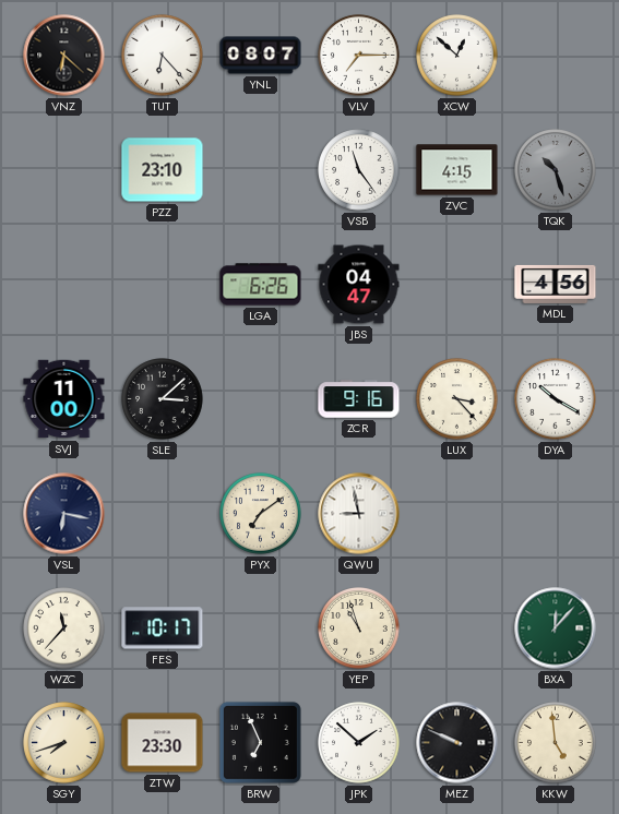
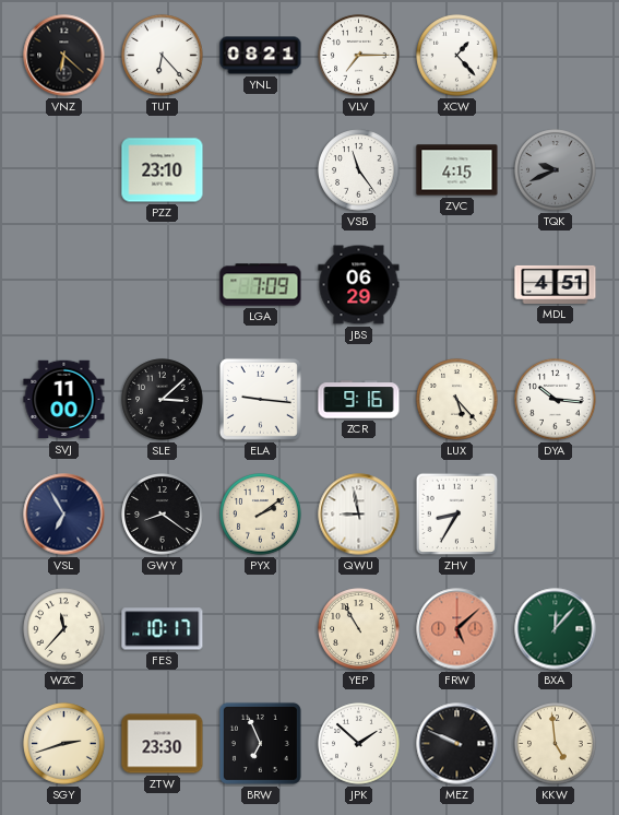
YNL: 08:07 -> 08:21 (261, 56)
XCW: 12:52 -> 1:23 (457, 56)
TQK: 10:27 -> 9:41 (556, 170)
LGA: 6:26 -> 7:09 (261, 285)
JBS: 04:47 -> 06:29 (359, 285)
MDL: 4:56 -> 4:51 (556, 284)
ELA: none -> 9:16 (260, 399)
LUX: 3:23 -> 5:23 (457, 400)
DYA: 10:20 -> 10:16 (556, 400)
VSL: 6:17 -> 6:55 (64, 515)
GWY: none -> 8:21 (163, 515)
PYX: 7:09 -> 2:09 (261, 515)
ZHV: none -> 8:35 (457, 515)
YEP: 10:57 -> 10:55 (359, 629)
FRW: none -> 5:08 (457, 629)
SGY: 7:42 -> 2:42 (64, 744)
